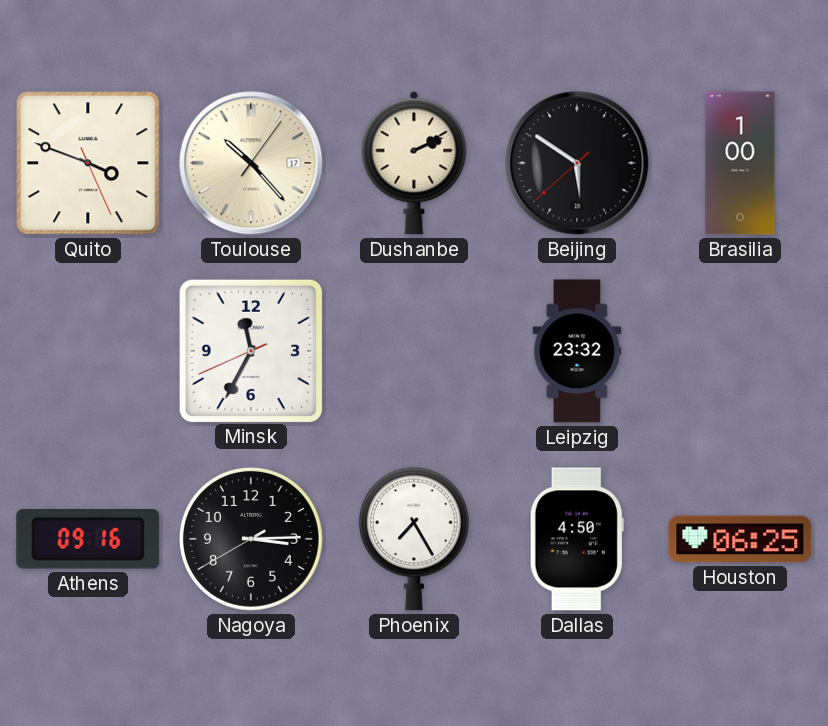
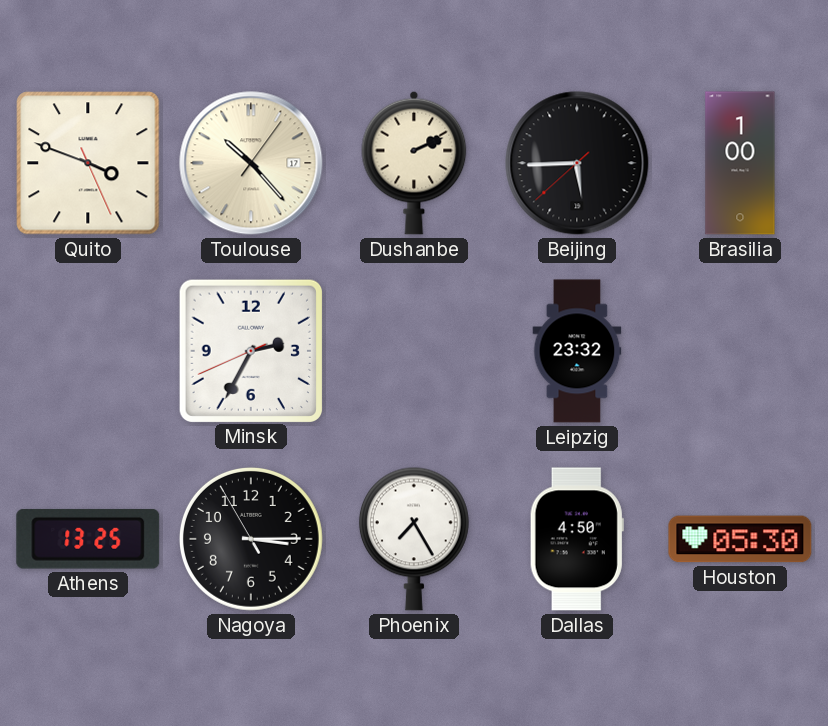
Beijing: 5:50 -> 5:44 (577, 163)
Minsk: 11:34 -> 2:34 (250, 350)
Athens: 09:16 -> 13:25 (88, 539)
Nagoya: 3:14:40 -> 3:14:55 (251, 539)
Houston: 06:25 -> 05:30 (740, 539)
